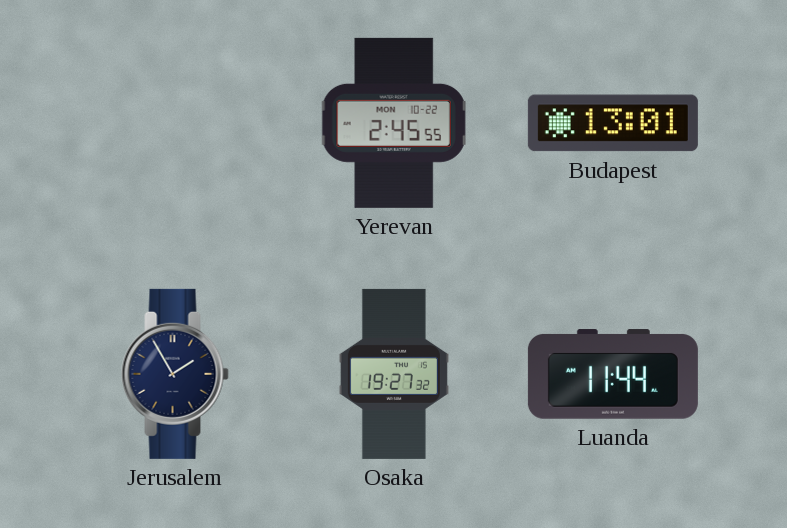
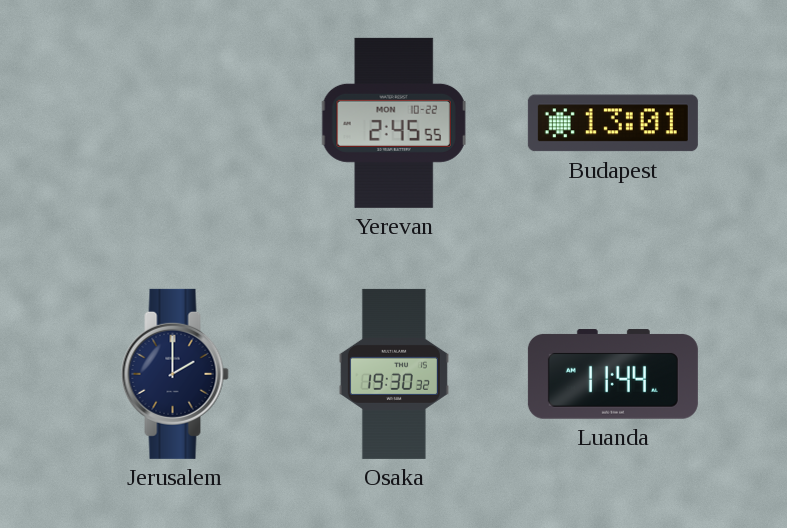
Jerusalem: 1:55 -> 2:00 (175, 374)
Osaka: 19:27 -> 19:30 (394, 374)
